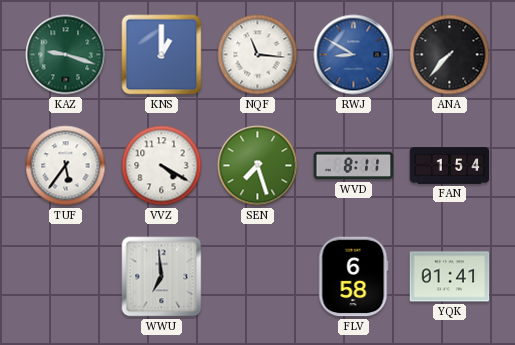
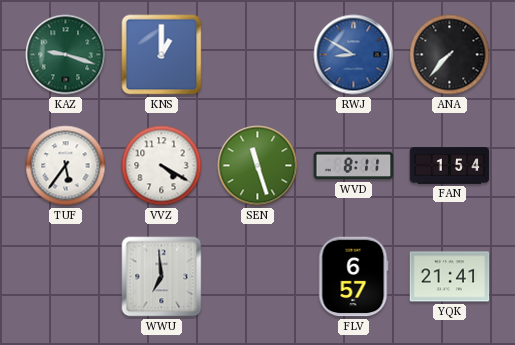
NQF: 11:16 -> none (258, 55)
SEN: 7:27 -> 11:27 (258, 166)
FLV: 6:58 -> 6:57 (353, 277)
YQK: 01:41 -> 21:41 (450, 277)
